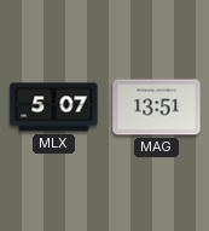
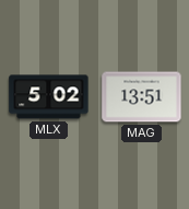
MLX: 5:07 -> 5:02 (49, 97)
